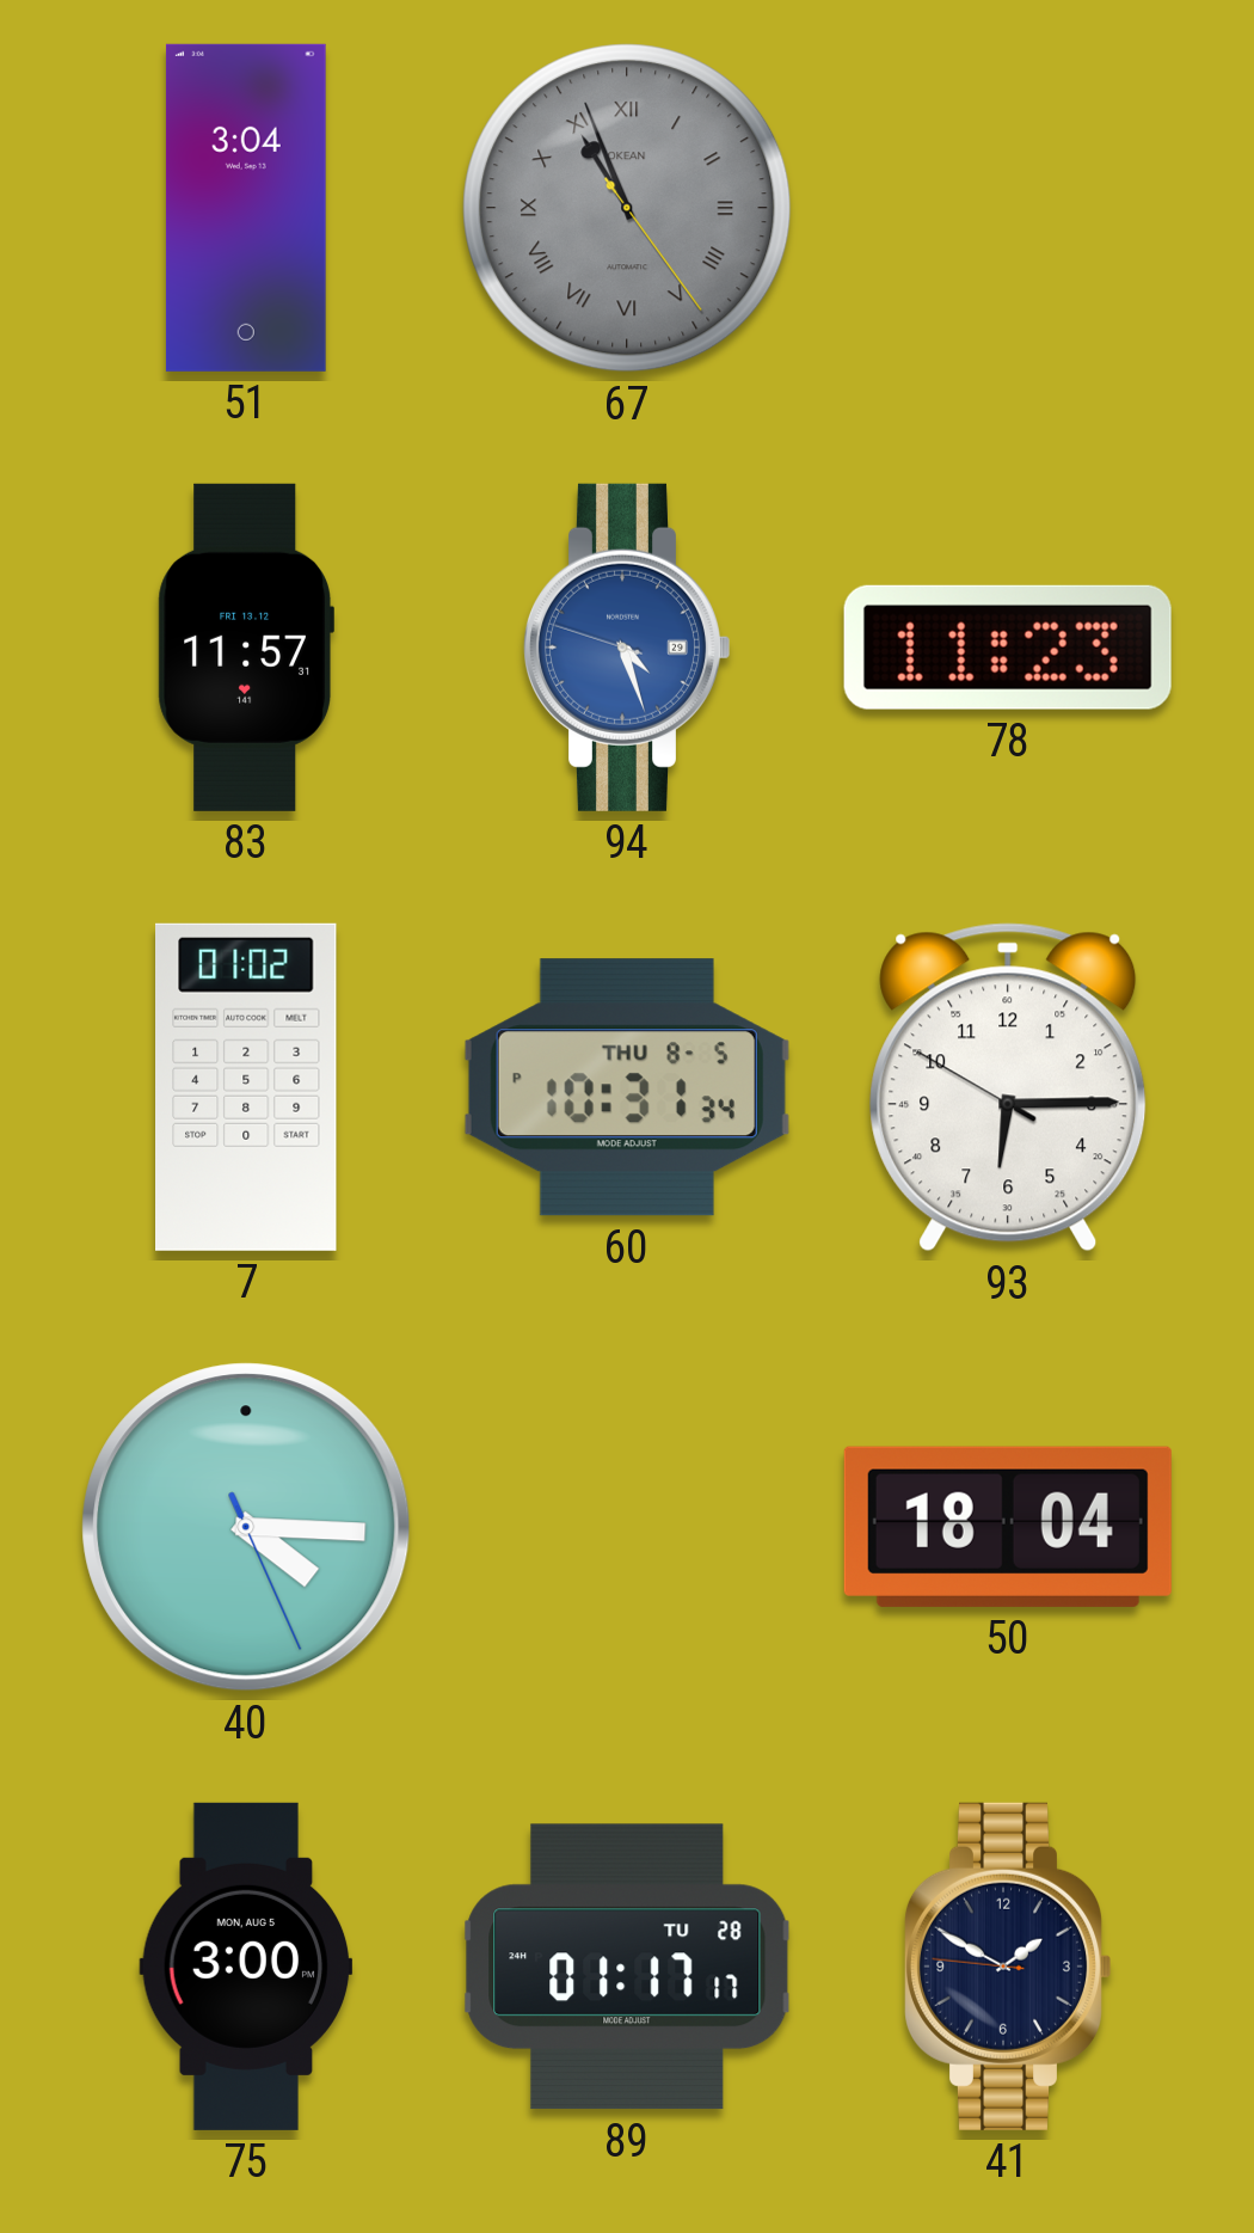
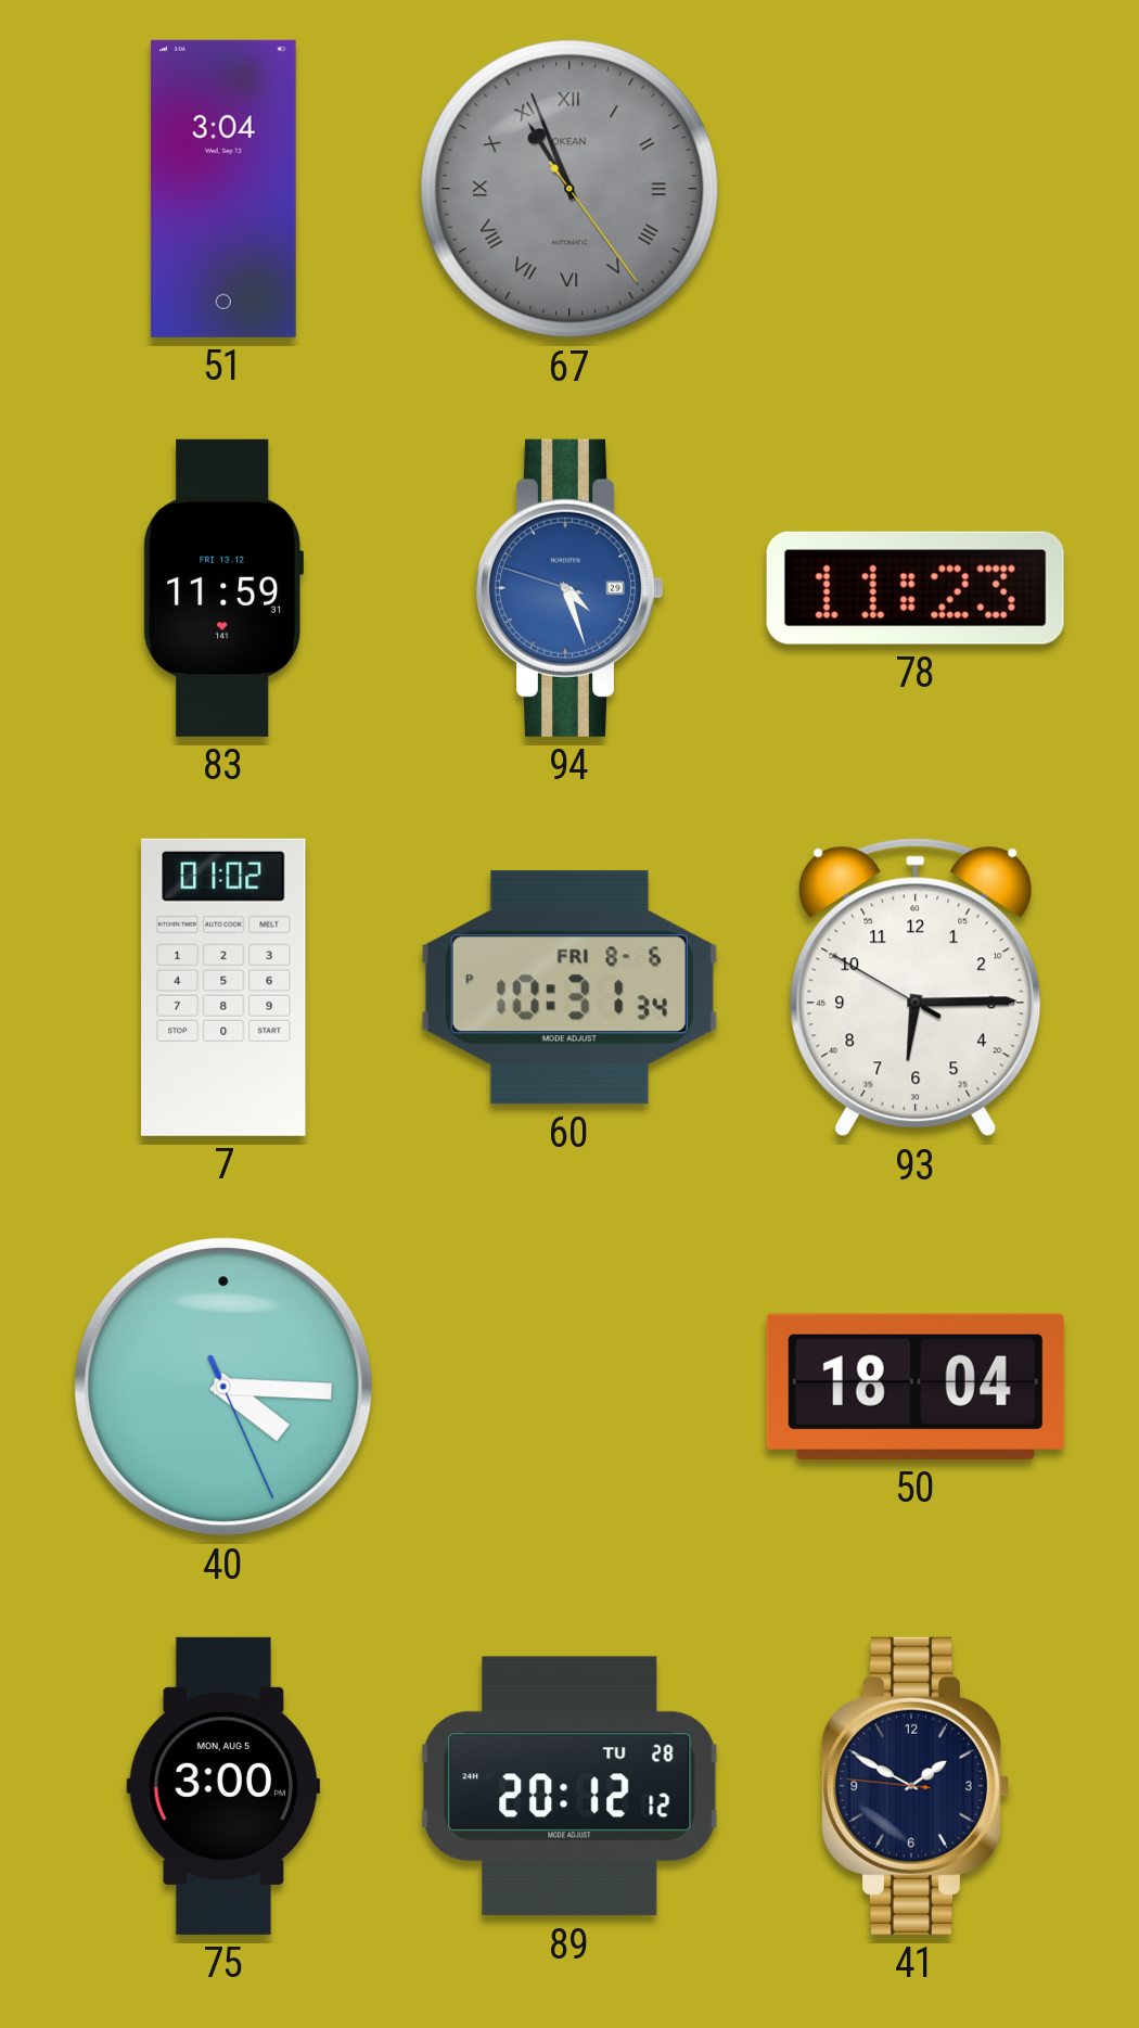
83: 11:57 -> 11:59 (223, 588)
60 date: THU 8-5 -> FRI 8-6 (569, 987)
89: 01:17 -> 20:12 (569, 1786)
